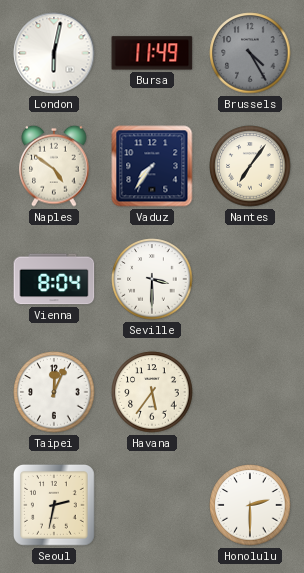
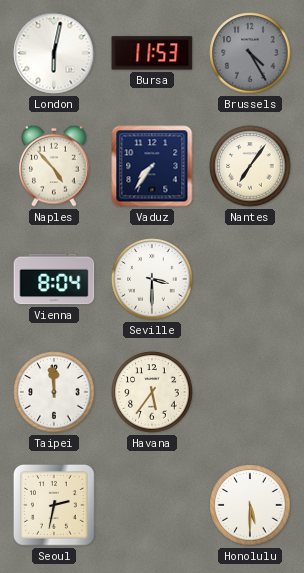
Bursa: 11:49 -> 11:53 (152, 53)
Naples: 4:51 -> 4:53 (54, 166)
Taipei: 12:04 -> 11:59 (54, 392)
Honolulu: 2:30 -> 5:30 (250, 505)
